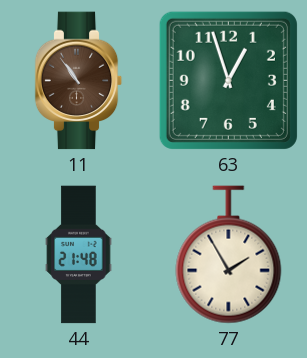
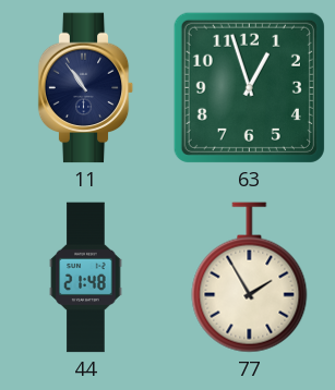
11 dial: brown -> navy (86, 88)
